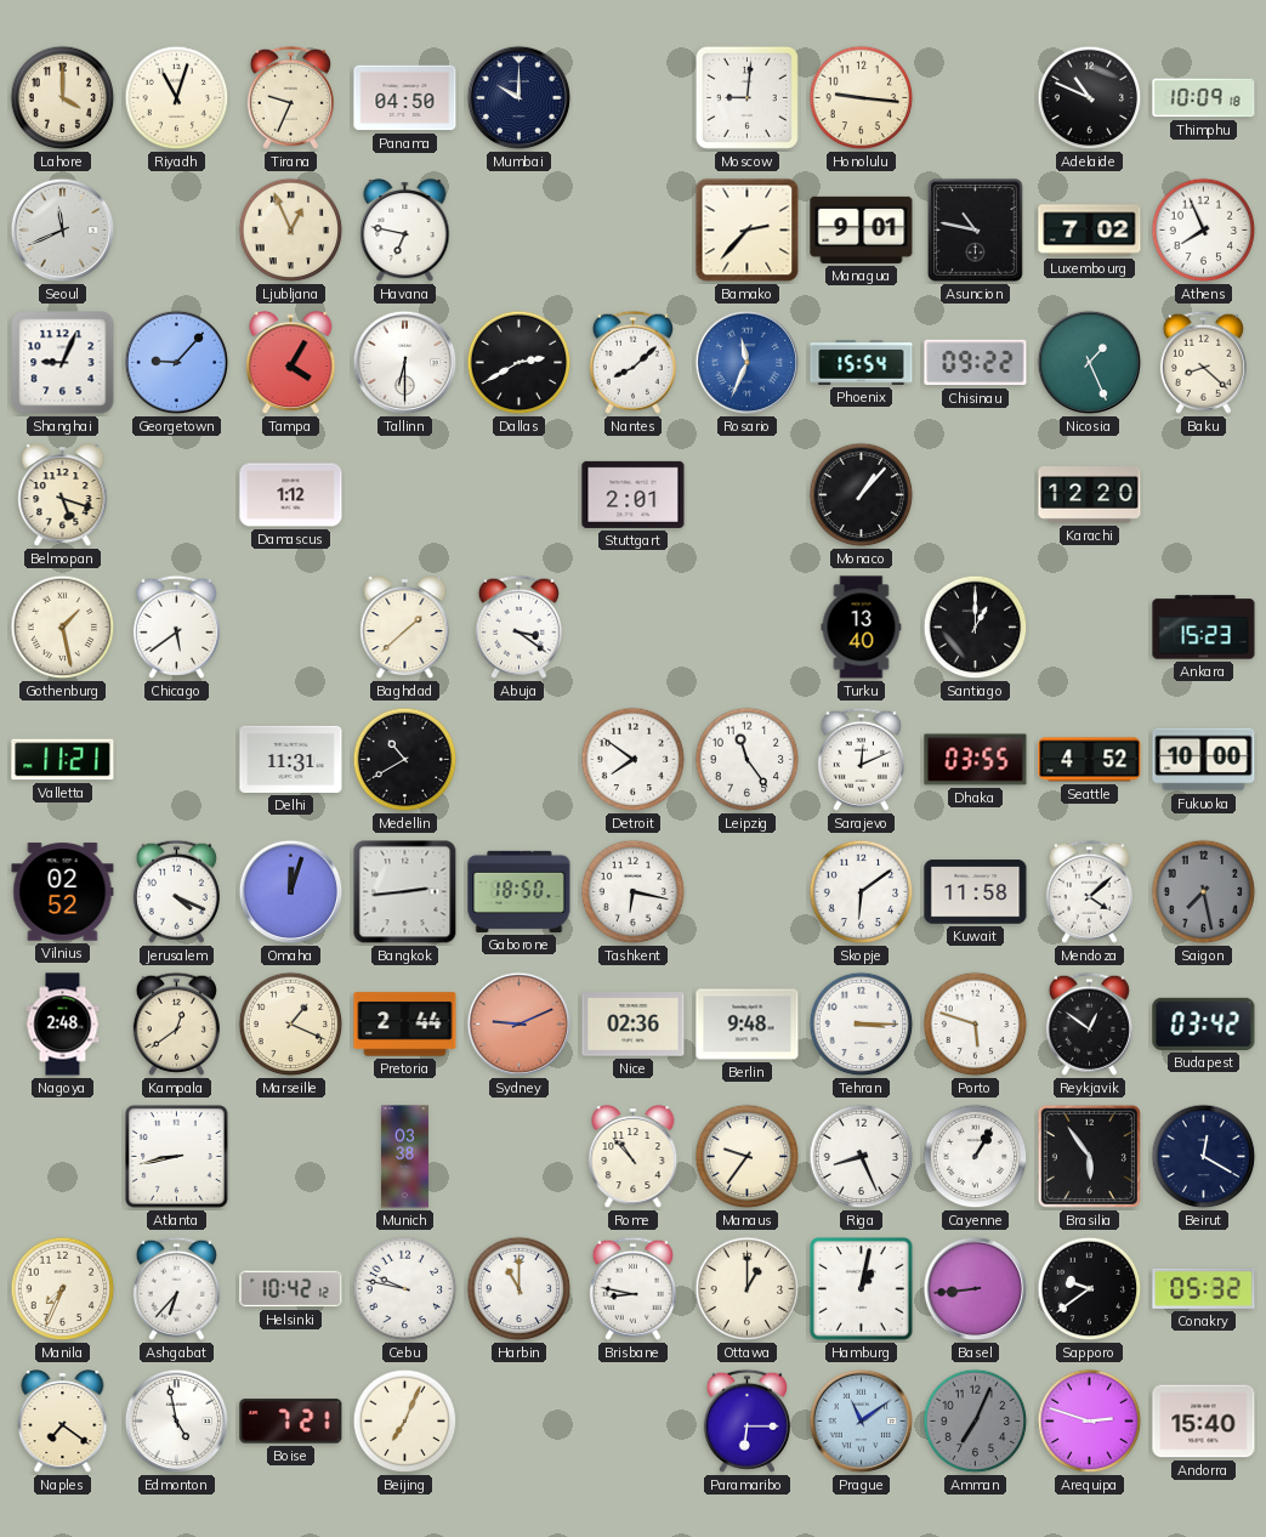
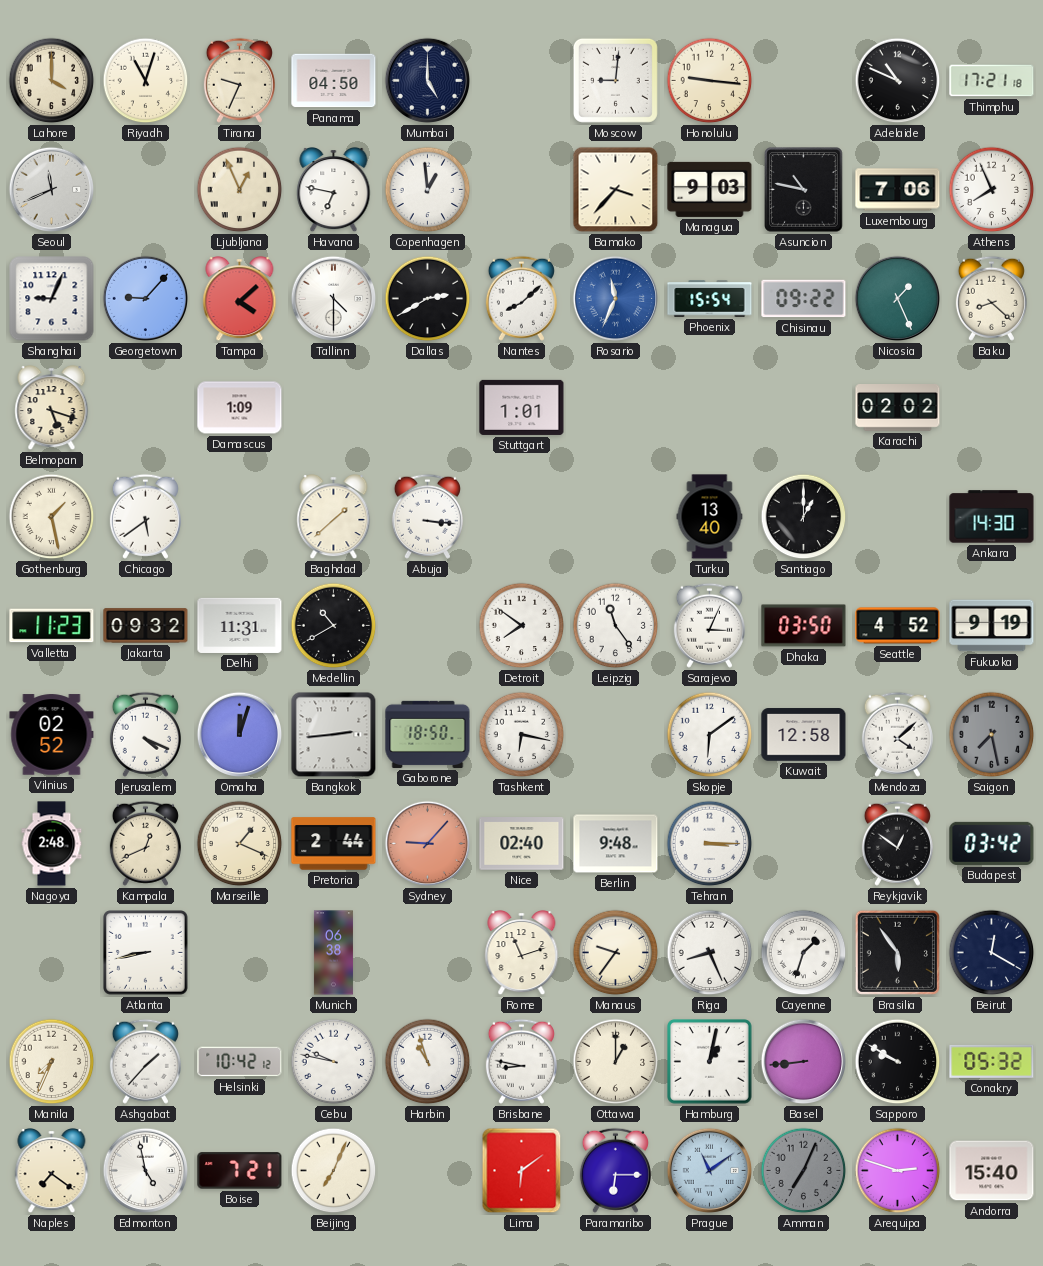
Mumbai: 10:00 -> 5:00 (428, 81)
Thimphu: 10:09 -> 17:21 (992, 81)
Copenhagen: none -> 12:59 (428, 190)
Bamako: 2:37 -> 3:37 (616, 190)
Managua: 9:01 -> 9:03 (710, 189)
Luxembourg: 7:02 -> 7:06 (898, 190)
Tampa: 4:05 -> 4:08 (240, 300)
Tallinn: 6:30 -> 4:30 (334, 299)
Damascus: 1:12 -> 1:09 (240, 408)
Stuttgart: 2:01 -> 1:01 (522, 407)
Monaco: 1:07 -> none (862, 495)
Karachi: 12:20 -> 02:02 (898, 408)
Abuja: 3:21 -> 3:16 (427, 516)
Ankara: 15:23 -> 14:30 (992, 517)
Valletta: 11:21 -> 11:23 (52, 626)
Jakarta: none -> 09:32 (146, 626)
Sarajevo: 12:11 -> 3:04 (709, 625)
Dhaka: 03:55 -> 03:50 (804, 626)
Fukuoka: 10:00 -> 9:19 (992, 626)
Kuwait: 11:58 -> 12:58 (804, 735)
Kampala: 12:39 -> 12:41 (145, 843)
Sydney: 9:11 -> 9:07 (428, 844)
Nice: 02:36 -> 02:40 (522, 844)
Porto: 5:48 -> none (976, 1025)
Munich: 03:38 -> 06:38 (333, 953)
Rome: 10:53 -> 11:12 (522, 954)
Cayenne: 1:05 -> 1:33 (804, 953)
Ashgabat: 6:37 -> 1:37 (145, 1061)
Harbin: 11:00 -> 10:57 (428, 1062)
Sapporo: 9:39 -> 9:50 (898, 1062)
Lima: none -> 6:09 (522, 1171)
